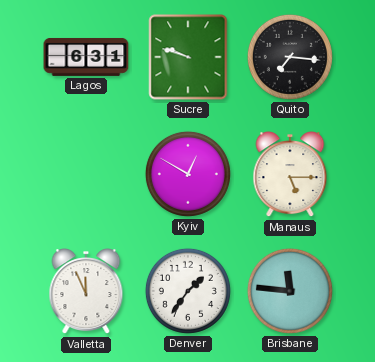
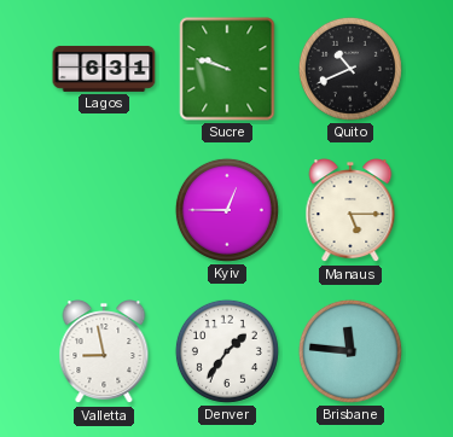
Quito: 7:16 -> 10:41 (350, 69)
Kyiv: 12:50 -> 12:45 (227, 210)
Valletta: 11:56 -> 8:58 (104, 352)
